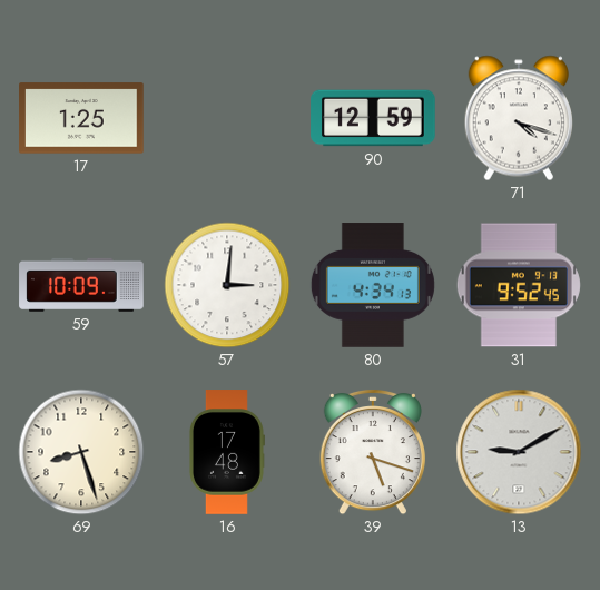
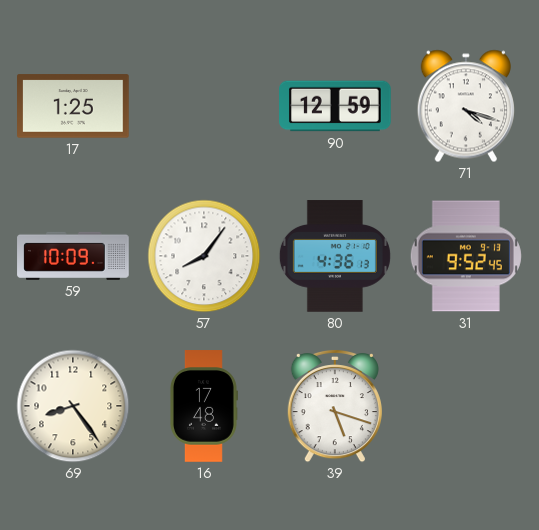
57: 3:01 -> 8:06 (204, 256)
80: 4:34 -> 4:36 (335, 256)
69: 8:27 -> 8:24 (73, 406)
13: 9:10 -> none (519, 452)
